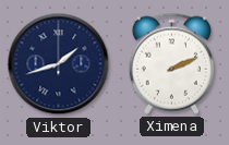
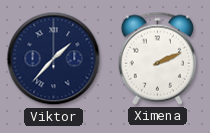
Viktor: 1:42 -> 1:37 (54, 59)
